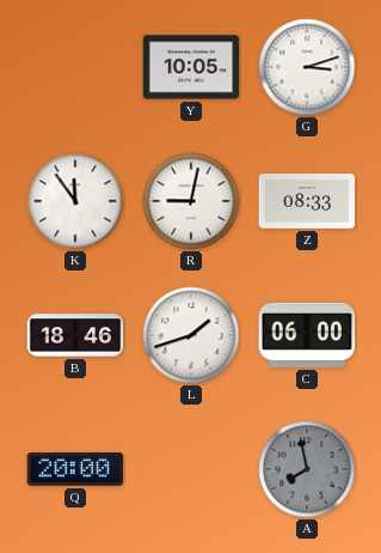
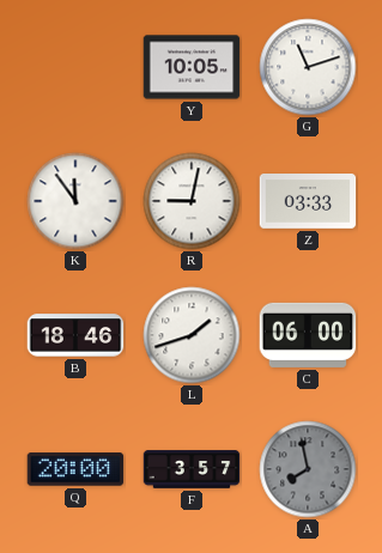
G: 3:12 -> 11:12 (308, 67)
Z: 08:33 -> 03:33 (308, 202)
F: none -> 3:57 (192, 469)
